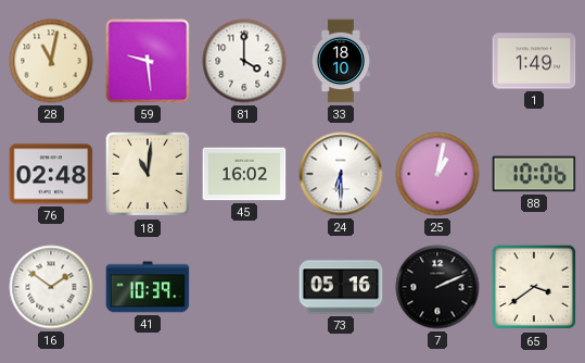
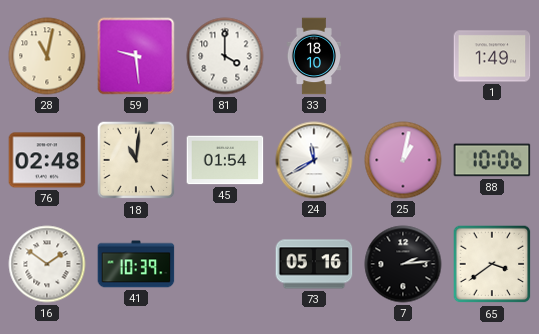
45: 16:02 -> 01:54 (225, 160)
24: 6:30 -> 11:40 (314, 160)
7: 2:11 -> 2:14 (403, 264)
